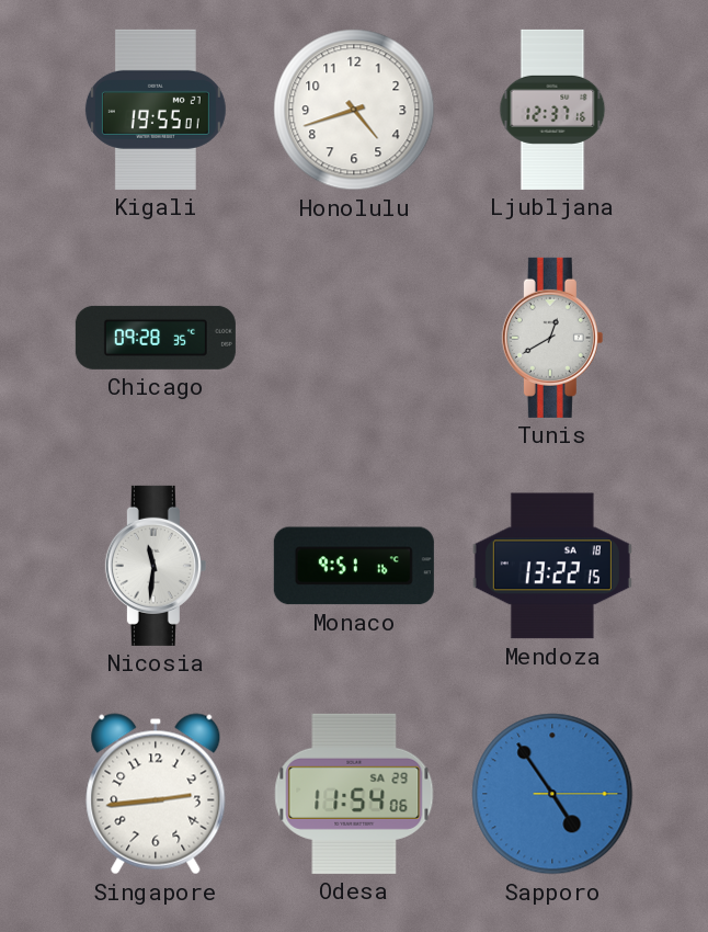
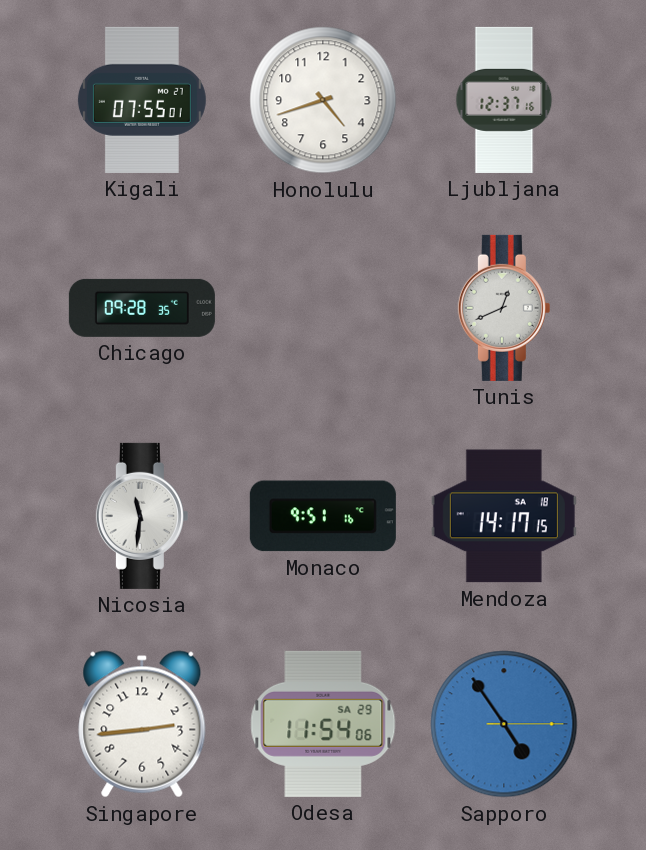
Kigali: 19:55 -> 07:55 (142, 100)
Tunis: 12:40 -> 12:41 (504, 308)
Mendoza: 13:22 -> 14:17 (504, 516)
